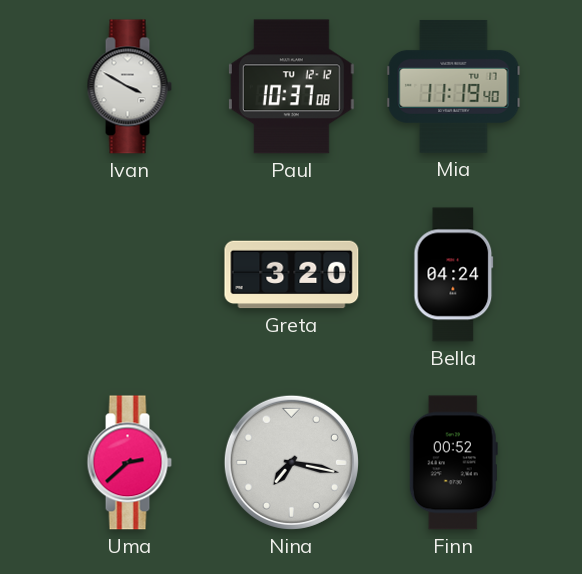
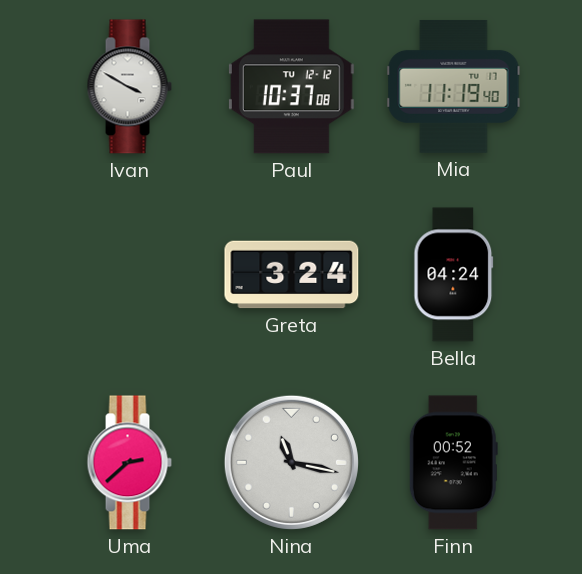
Greta: 3:20 -> 3:24 (292, 275)
Nina: 7:17 -> 11:17 (291, 462)
